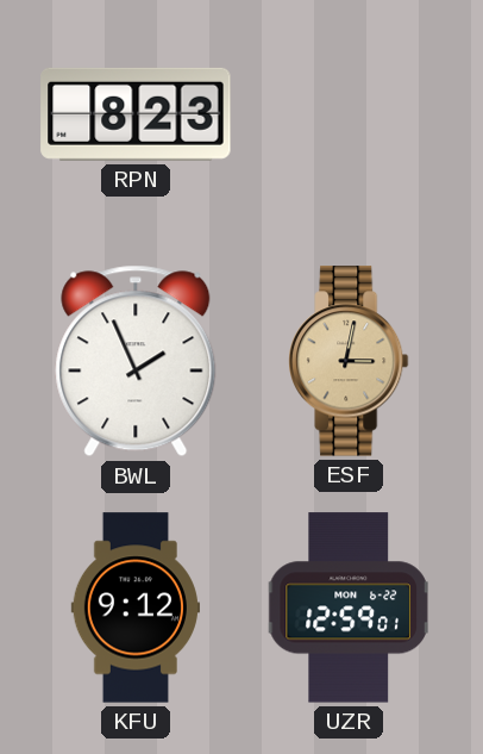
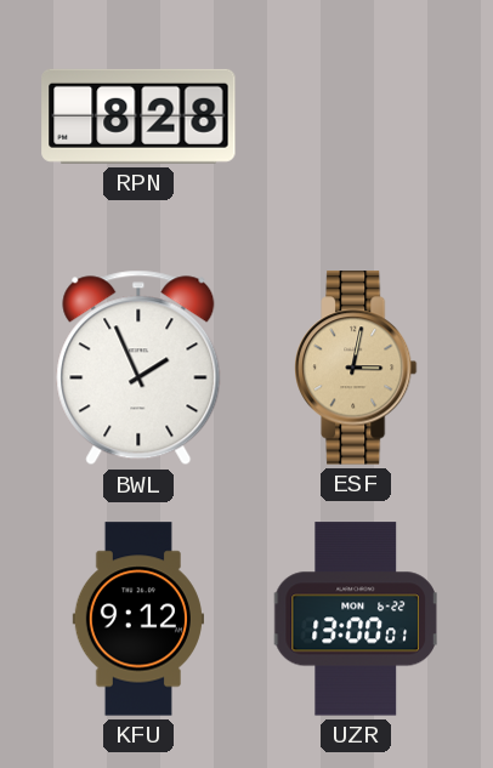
RPN: 8:23 -> 8:28 (138, 116)
UZR: 12:59 -> 13:00 (356, 619)
